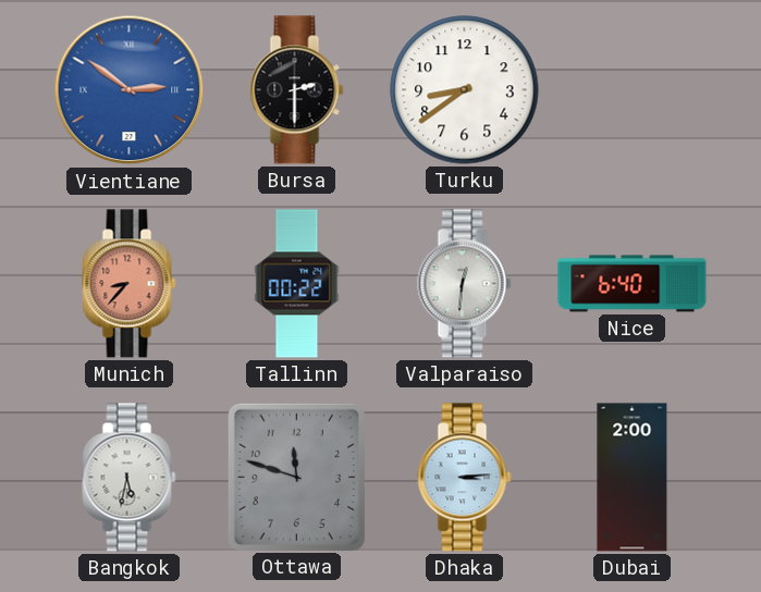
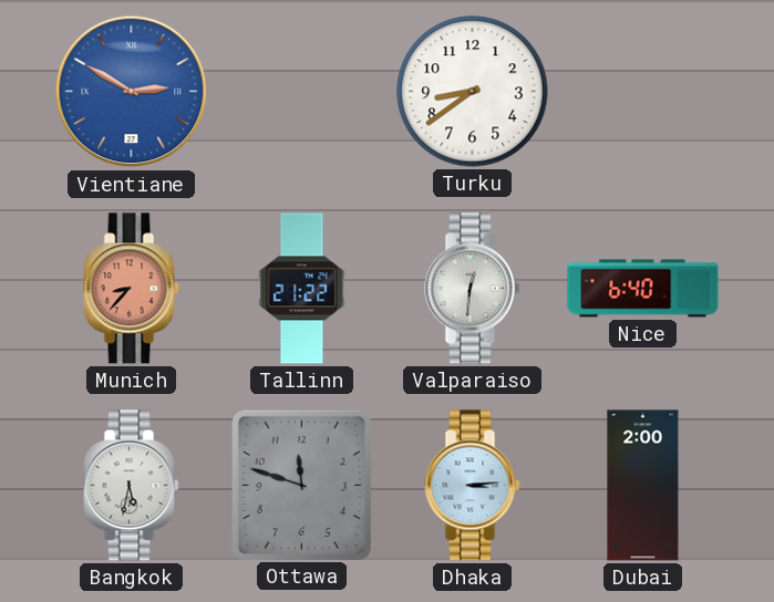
Vientiane: 2:51 -> 2:50 (132, 92)
Bursa: 2:30 -> none (297, 90)
Tallinn: 00:22 -> 21:22 (302, 289)
